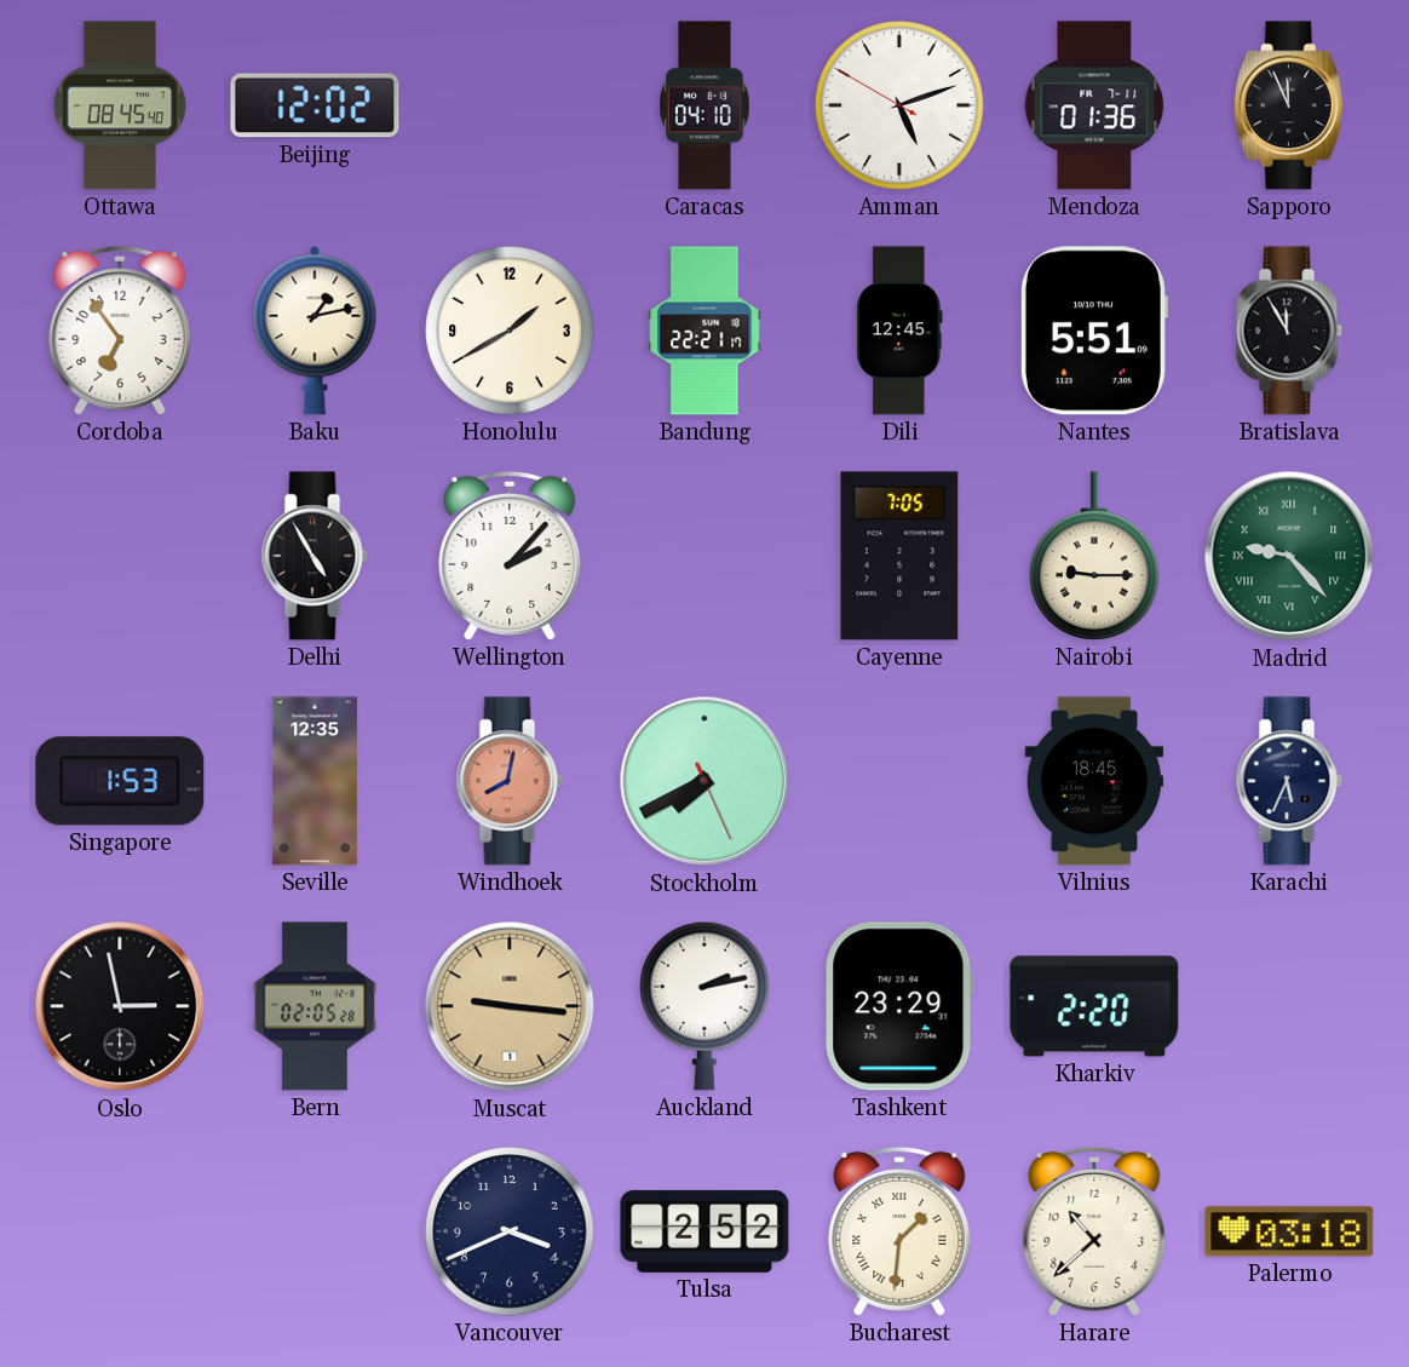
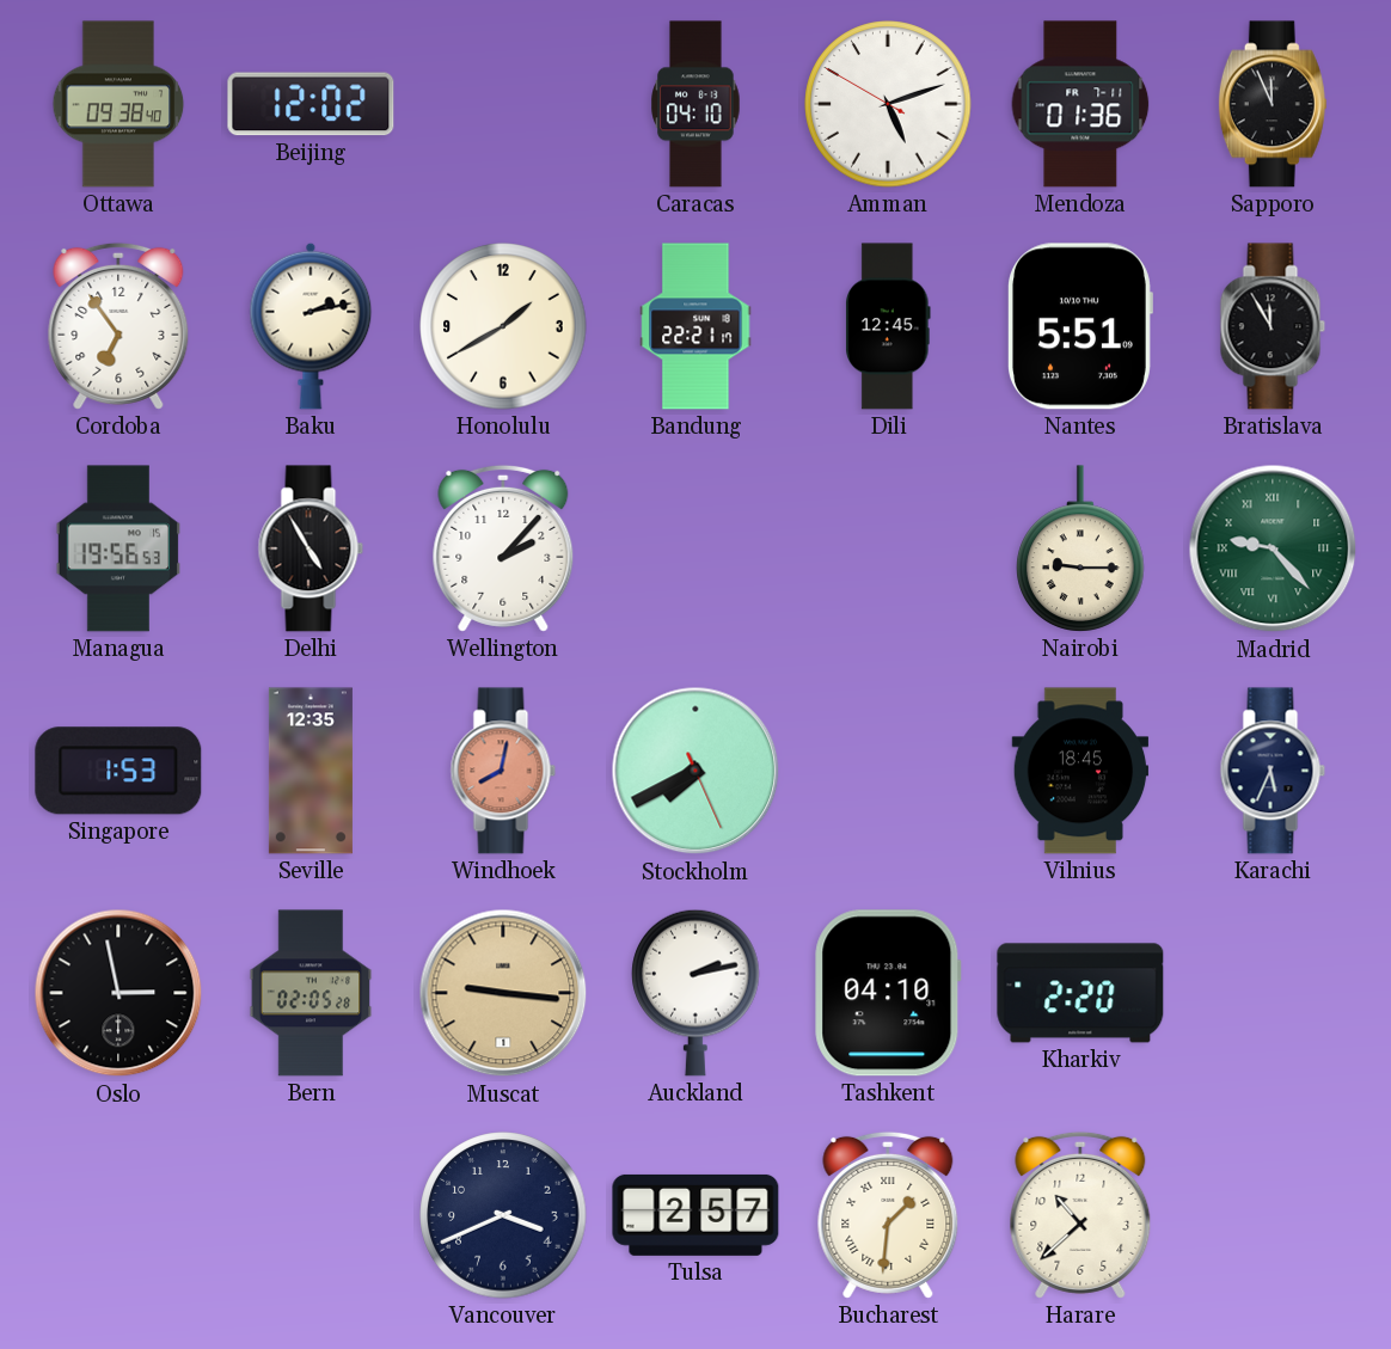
Ottawa: 08:45 -> 09:38 (118, 104)
Baku: 1:13 -> 2:13 (311, 326)
Managua: none -> 19:56 (118, 548)
Cayenne: 7:05 -> none (899, 556)
Tashkent: 23:29 -> 04:10 (888, 993)
Tulsa: 2:52 -> 2:57 (695, 1215)
Palermo: 03:18 -> none (1289, 1231)
